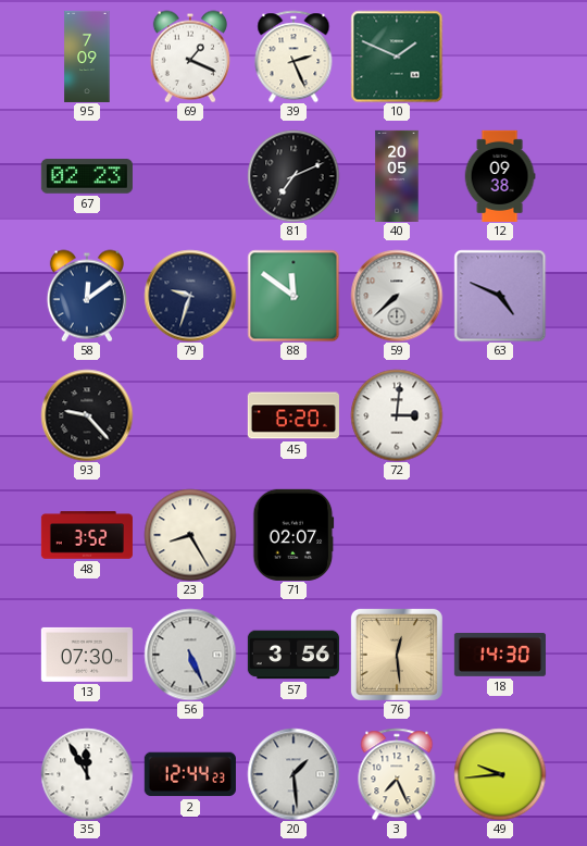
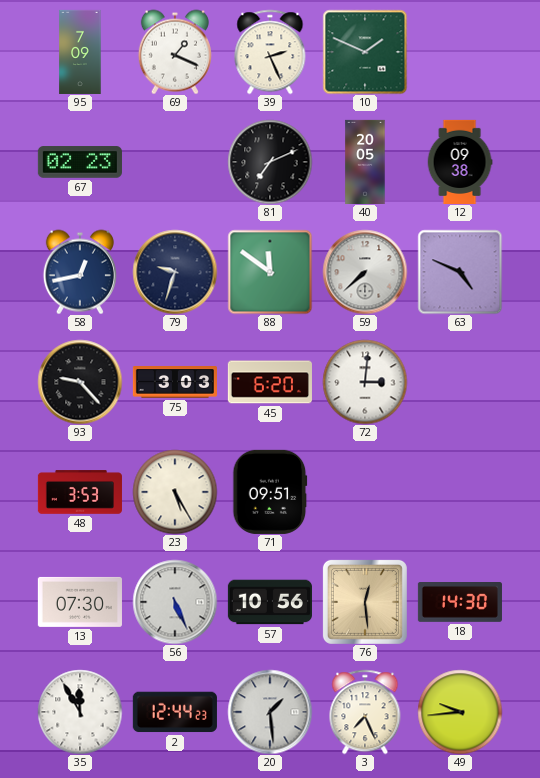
58: 12:09 -> 12:43 (80, 272)
75: none -> 3:03 (175, 382)
48: 3:52 -> 3:53 (80, 492)
23: 8:25 -> 5:25 (175, 492)
71: 02:07 -> 09:51 (270, 492)
57: 3:56 -> 10:56 (270, 602)
